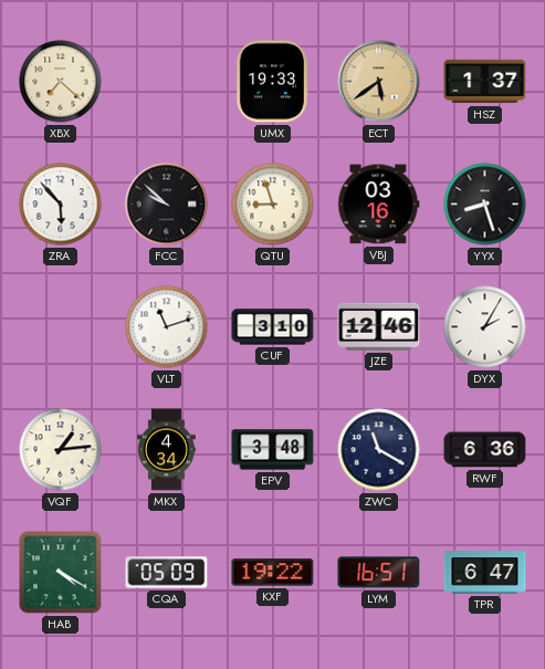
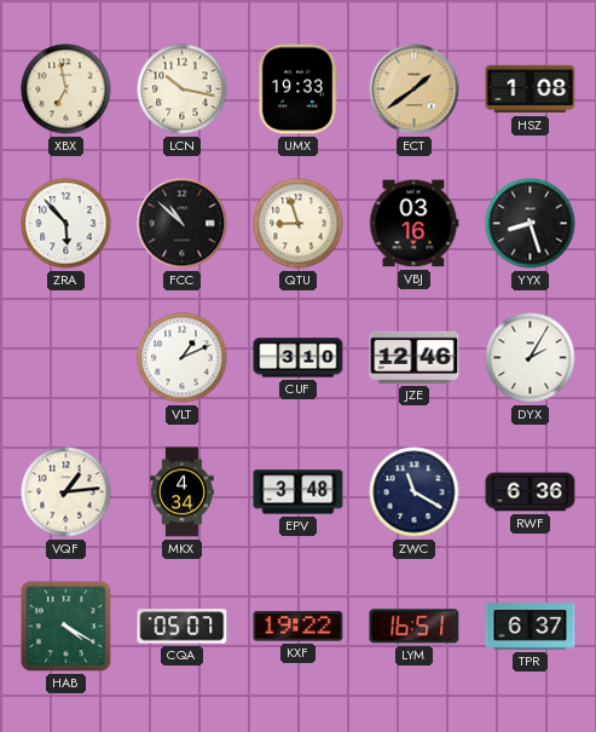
XBX: 7:22 -> 6:58 (66, 90)
LCN: none -> 10:17 (183, 90)
ECT: 5:39 -> 1:39 (415, 90)
HSZ: 1:37 -> 1:08 (531, 90)
FCC: 9:52 -> 10:52 (183, 224)
VLT: 11:12 -> 1:11 (183, 358)
CQA: 05:09 -> 05:07 (183, 627)
TPR: 6:47 -> 6:37 (531, 627)
